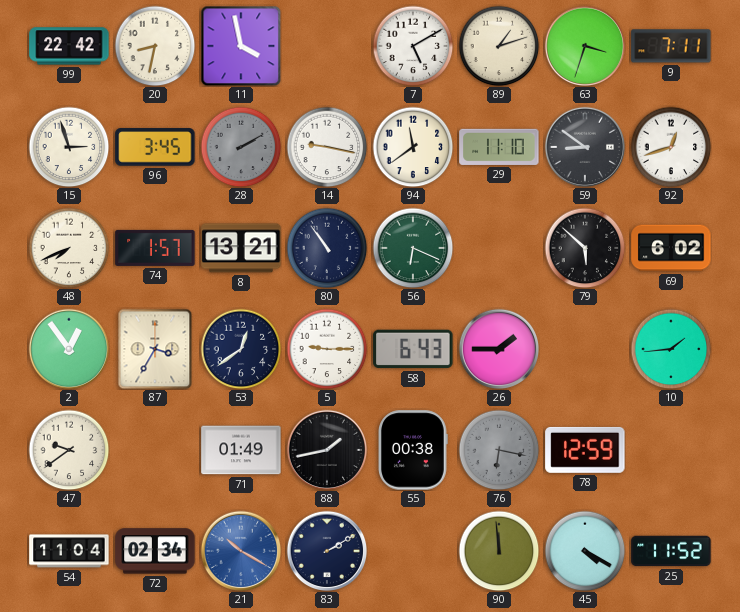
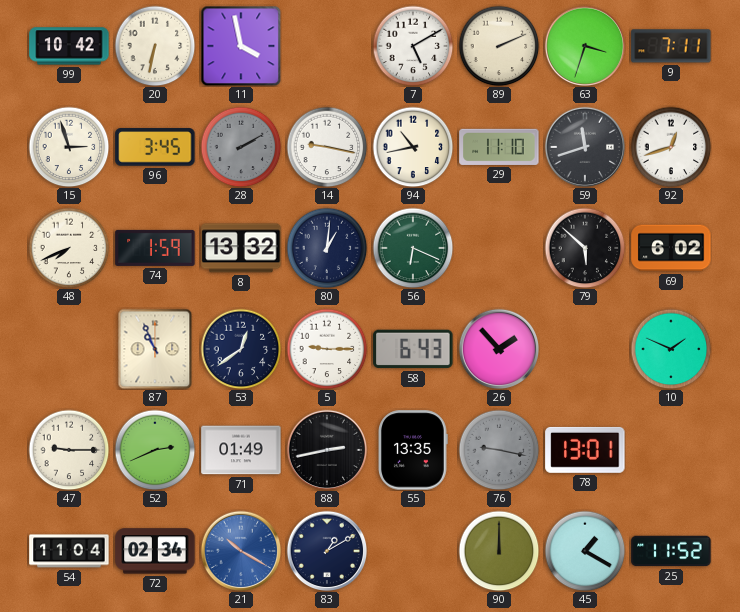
99: 22:42 -> 10:42 (69, 46)
20: 8:32 -> 6:32 (155, 46)
89: 1:12 -> 2:11 (499, 46)
94: 11:39 -> 10:43 (413, 147)
59: 8:51 -> 11:42 (585, 147)
74: 1:57 -> 1:59 (155, 248)
8: 13:21 -> 13:32 (241, 248)
80: 10:54 -> 1:01 (327, 248)
2: 12:54 -> none (69, 349)
87: 3:35 -> 10:56 (155, 349)
26: 1:45 -> 1:53 (499, 349)
10: 1:44 -> 1:49 (671, 349)
47: 9:39 -> 9:15 (69, 450)
52: none -> 2:41 (155, 450)
88: 1:43 -> 2:43 (327, 450)
55: 00:38 -> 13:35 (413, 450)
76: 6:17 -> 9:17 (499, 450)
78: 12:59 -> 13:01 (585, 450)
83: 2:10 -> 1:10 (327, 551)
90: 11:59 -> 12:00 (499, 551)
45: 4:20 -> 1:20 (585, 551)
